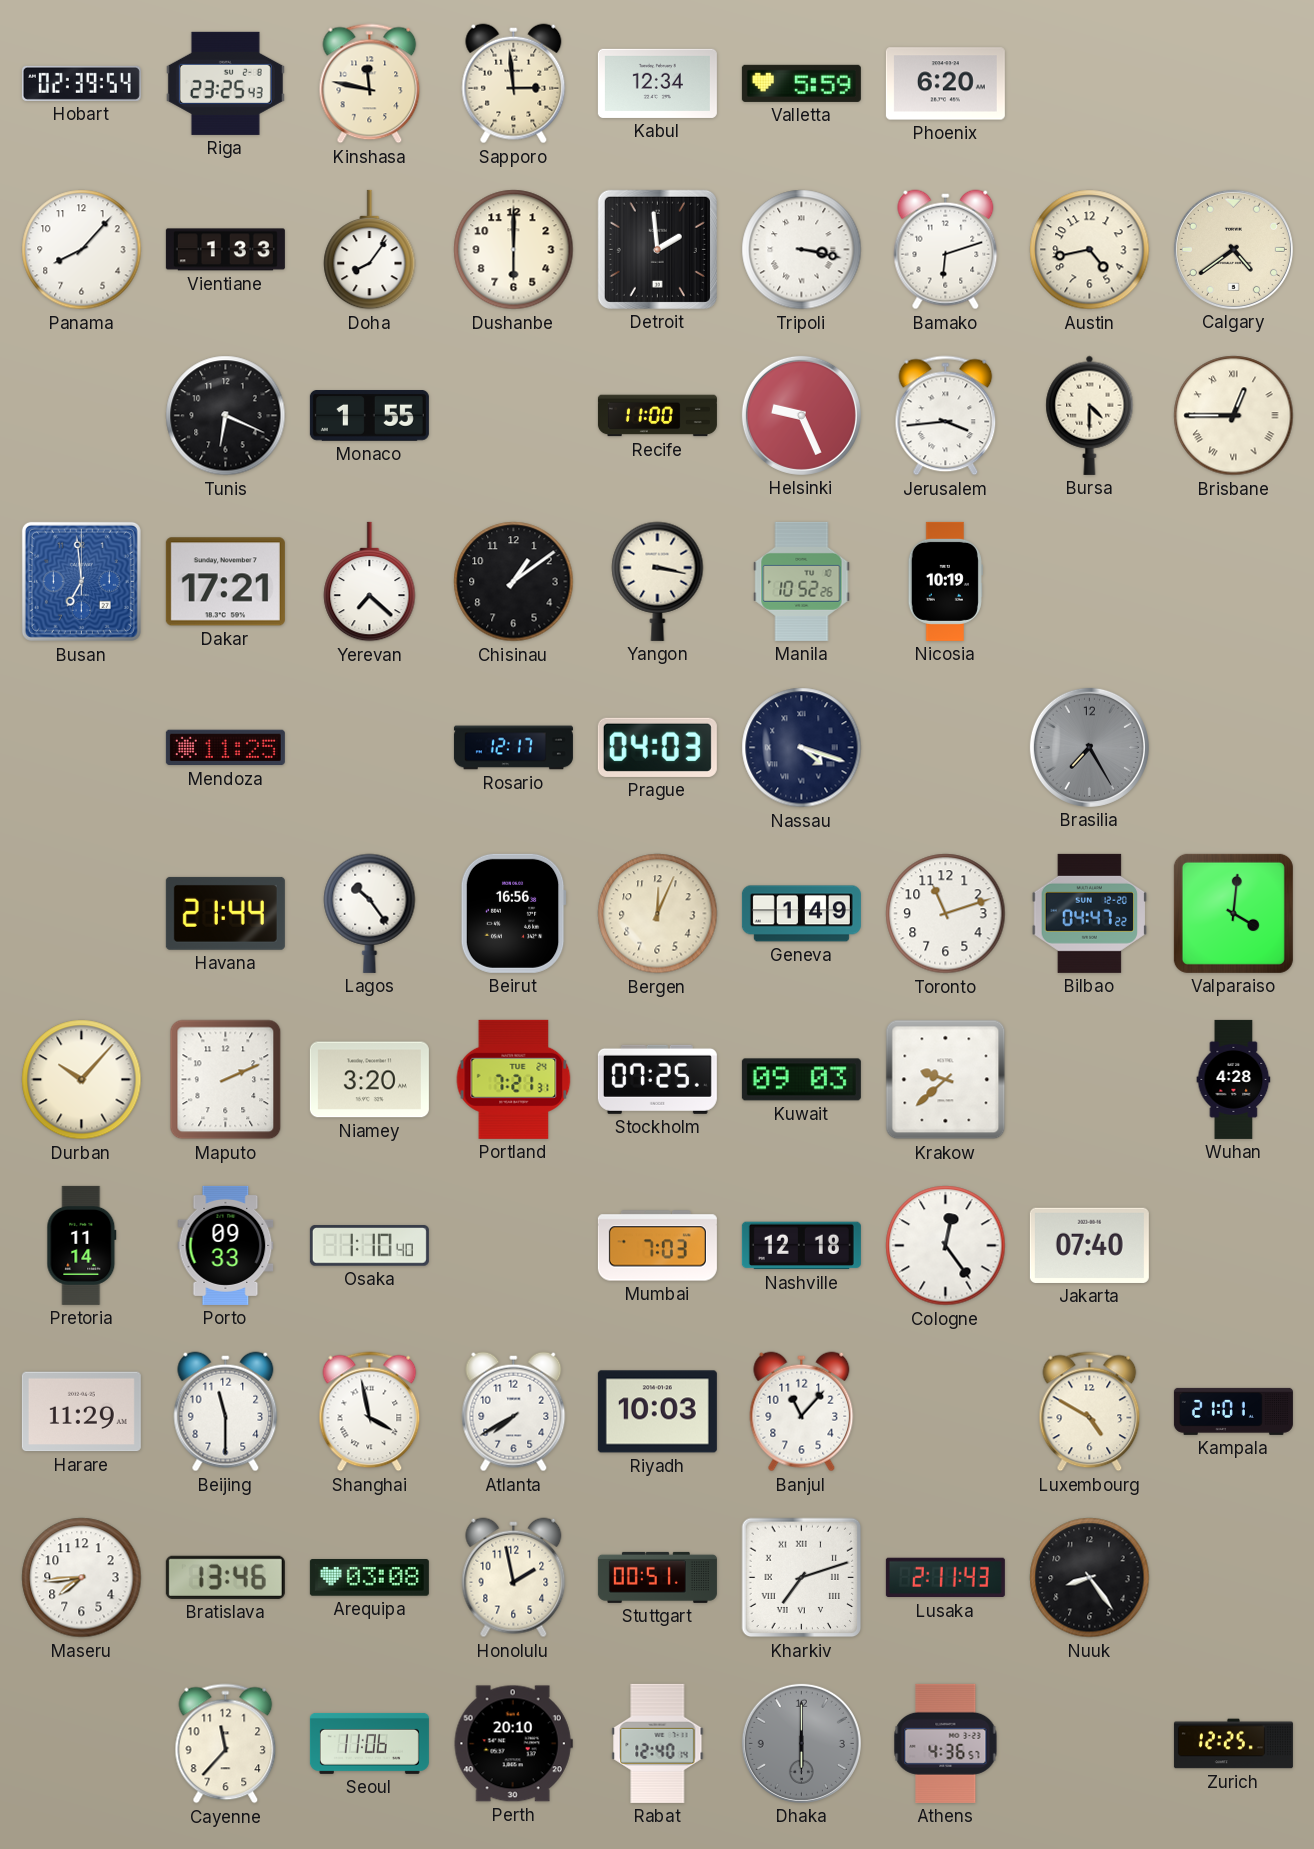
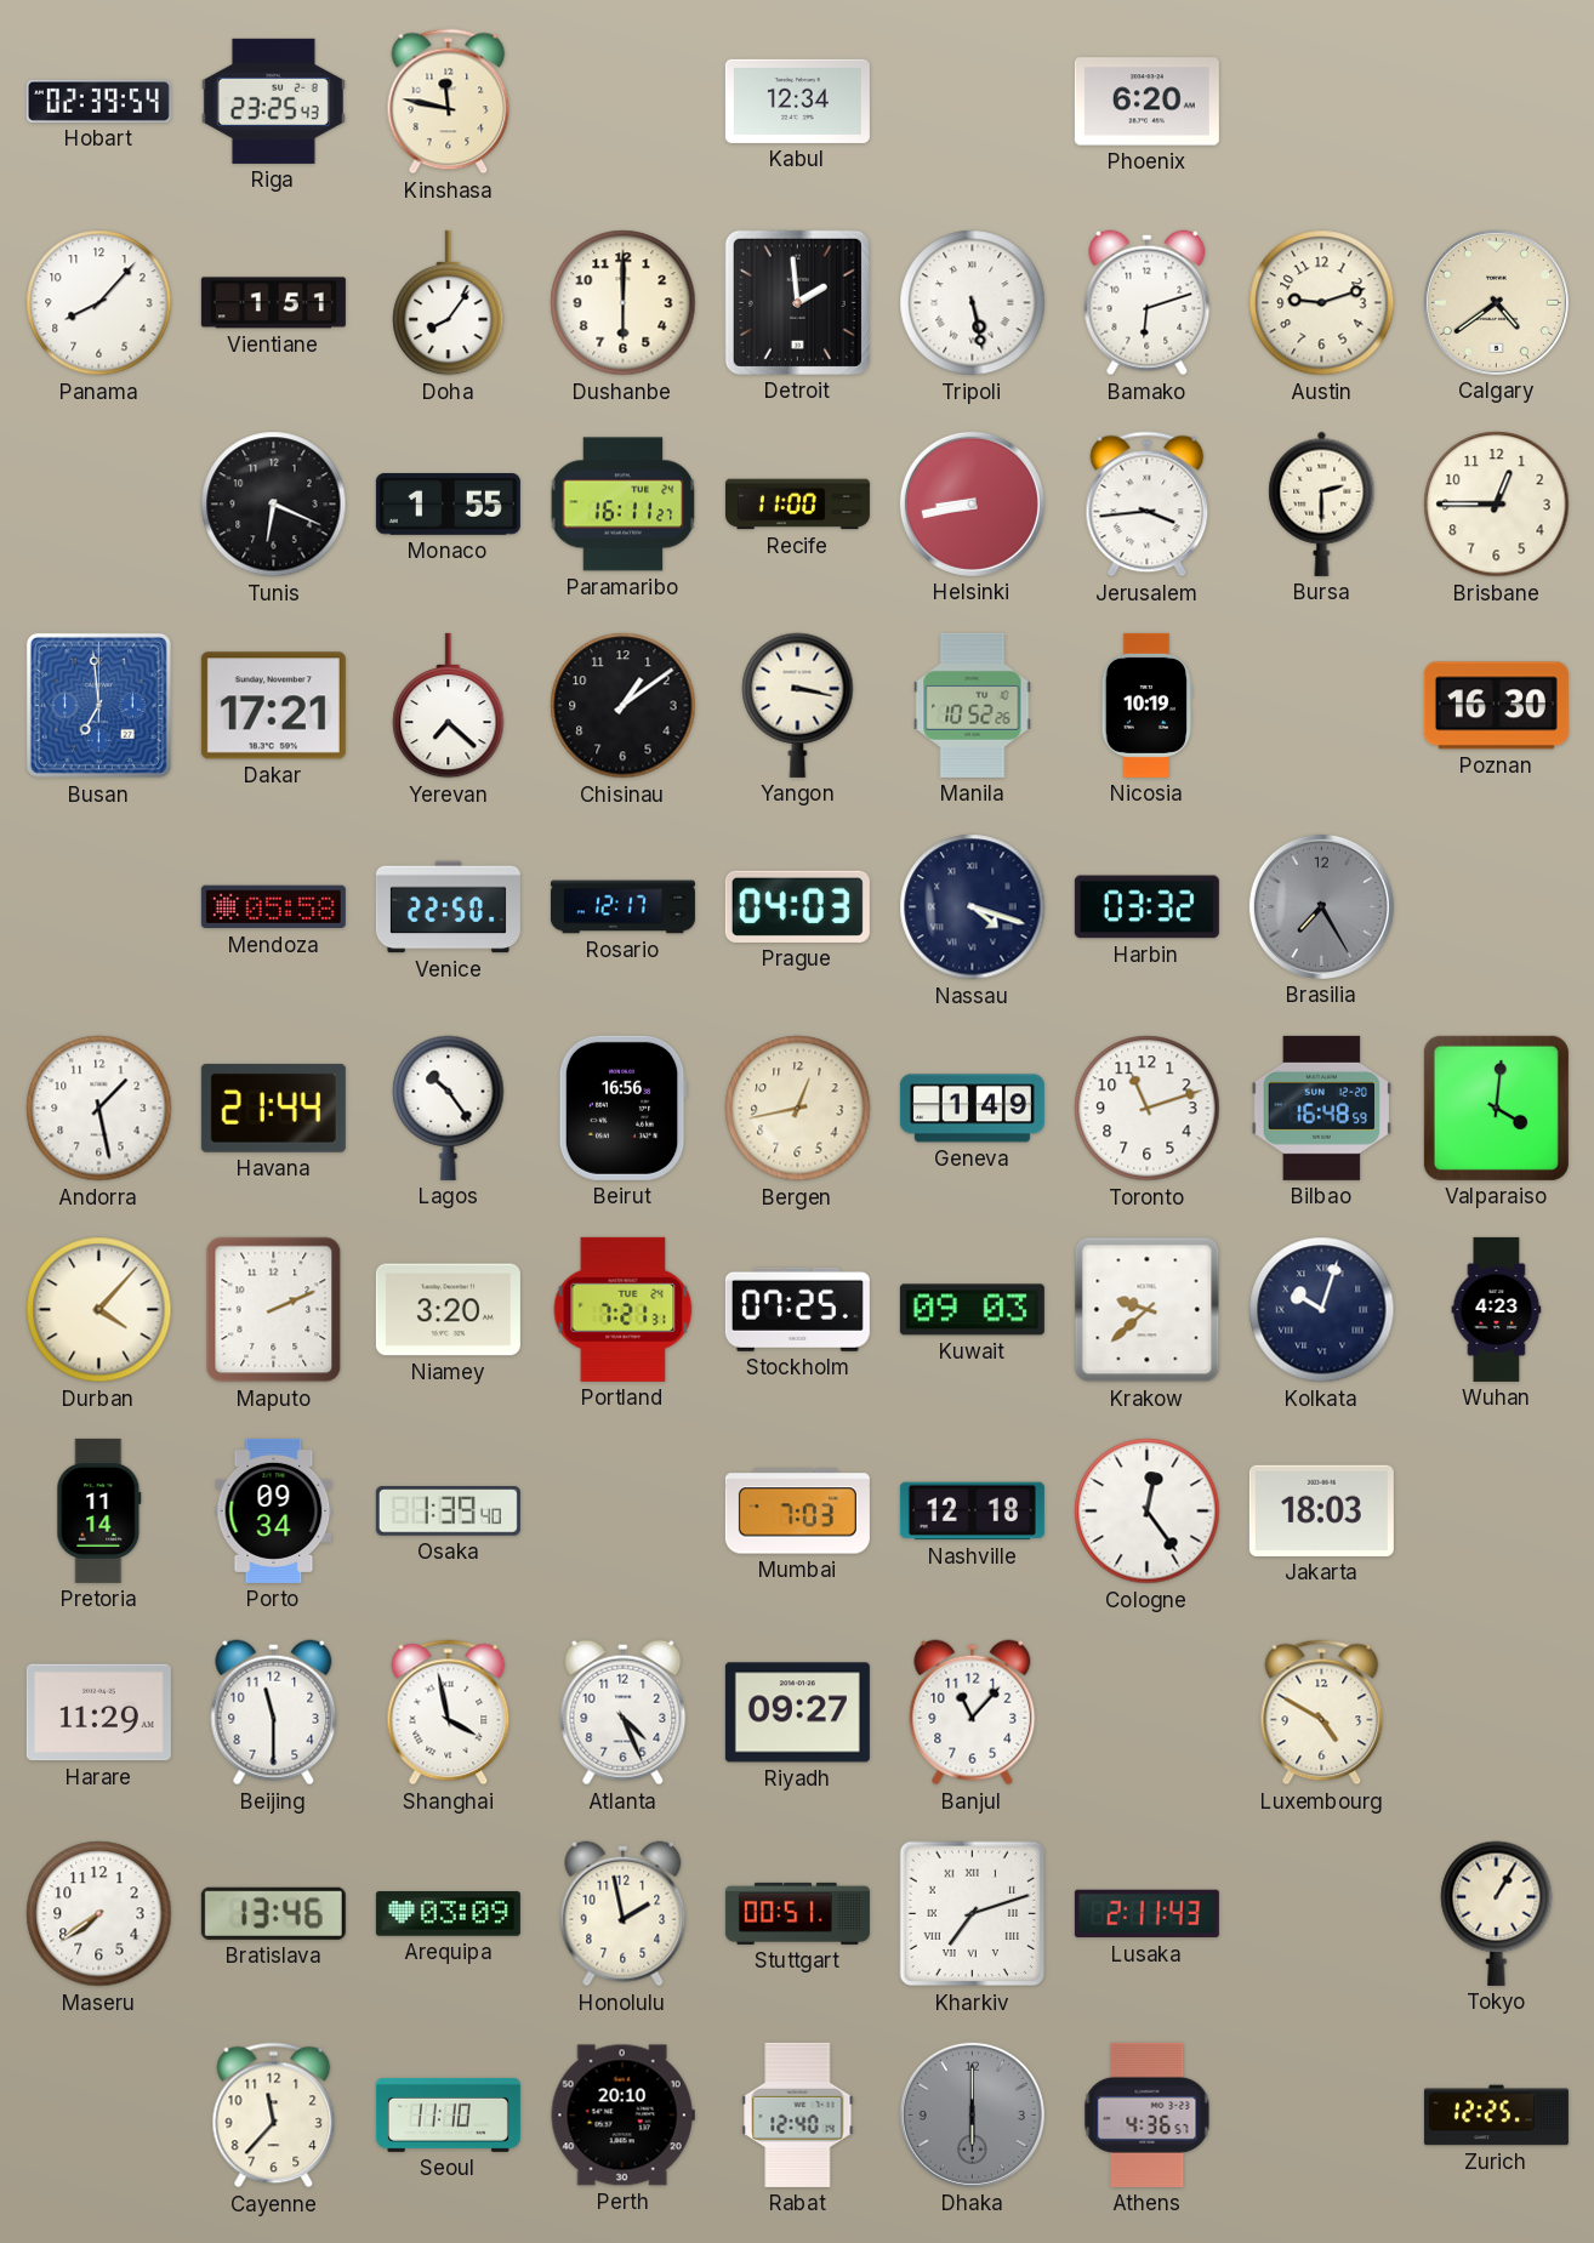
Sapporo: 2:59 -> none (514, 84)
Valletta: 5:59 -> none (801, 83)
Vientiane: 1:33 -> 1:51 (273, 303)
Tripoli: 3:17 -> 5:28 (973, 303)
Austin: 4:43 -> 9:12 (1322, 303)
Paramaribo: none -> 16:11 (624, 505)
Helsinki: 9:26 -> 8:43 (972, 503)
Bursa: 4:30 -> 2:30 (1322, 503)
Brisbane numerals: Roman -> Arabic (1497, 505)
Poznan: none -> 16:30 (1496, 706)
Mendoza: 11:25 -> 05:58 (273, 907)
Venice: none -> 22:50 (448, 907)
Harbin: none -> 03:32 (1146, 907)
Andorra: none -> 1:28 (99, 1109)
Bergen: 12:04 -> 12:43 (798, 1109)
Bilbao: 04:47 -> 16:48 (1321, 1108)
Durban: 10:07 -> 4:07 (99, 1310)
Kolkata: none -> 10:03 (1322, 1310)
Wuhan: 4:28 -> 4:23 (1497, 1309)
Porto: 09:33 -> 09:34 (274, 1510)
Osaka: 1:10 -> 1:39 (448, 1512)
Jakarta: 07:40 -> 18:03 (1321, 1510)
Atlanta: 7:40 -> 4:26 (624, 1713)
Riyadh: 10:03 -> 09:27 (797, 1713)
Kampala: 21:01 -> none (1233, 1411)
Maseru: 7:44 -> 7:39 (99, 1914)
Arequipa: 03:08 -> 03:09 (448, 1914)
Nuuk: 8:24 -> none (1090, 1578)
Tokyo: none -> 1:05 (1497, 1913)
Seoul: 11:06 -> 11:10 (448, 2114)
